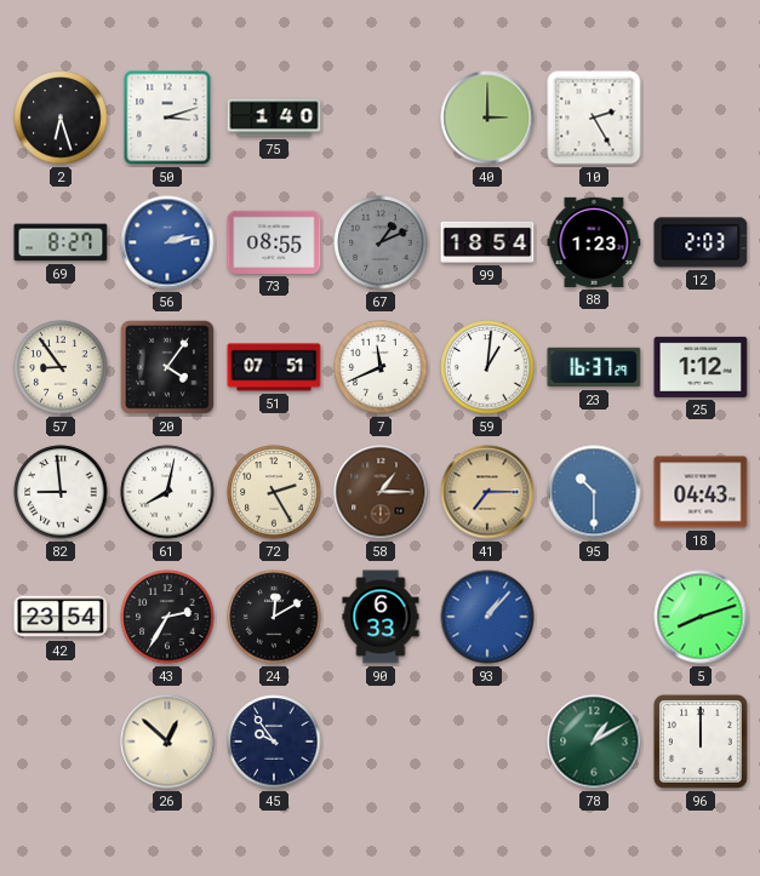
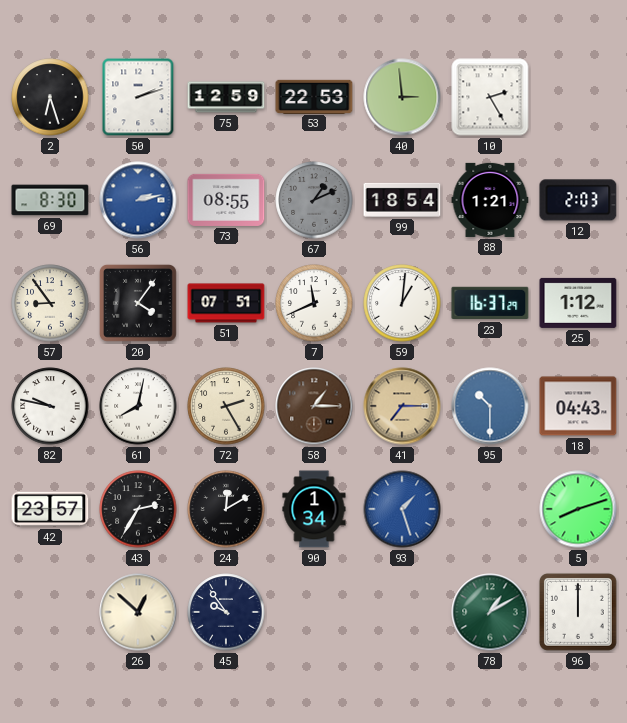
50: 3:12 -> 2:12 (138, 97)
75: 1:40 -> 12:59 (226, 97)
53: none -> 22:53 (314, 96)
40: 3:00 -> 2:59 (402, 97)
69: 8:27 -> 8:30 (50, 200)
88: 1:23 -> 1:21 (490, 200)
82: 8:59 -> 9:47 (50, 406)
42: 23:54 -> 23:57 (50, 509)
90: 6:33 -> 1:34 (314, 509)
93: 1:07 -> 1:27 (402, 509)
